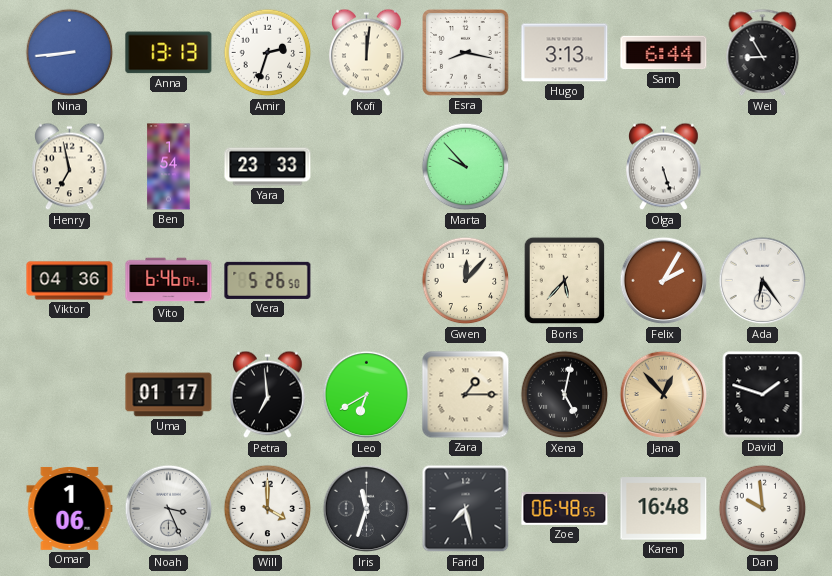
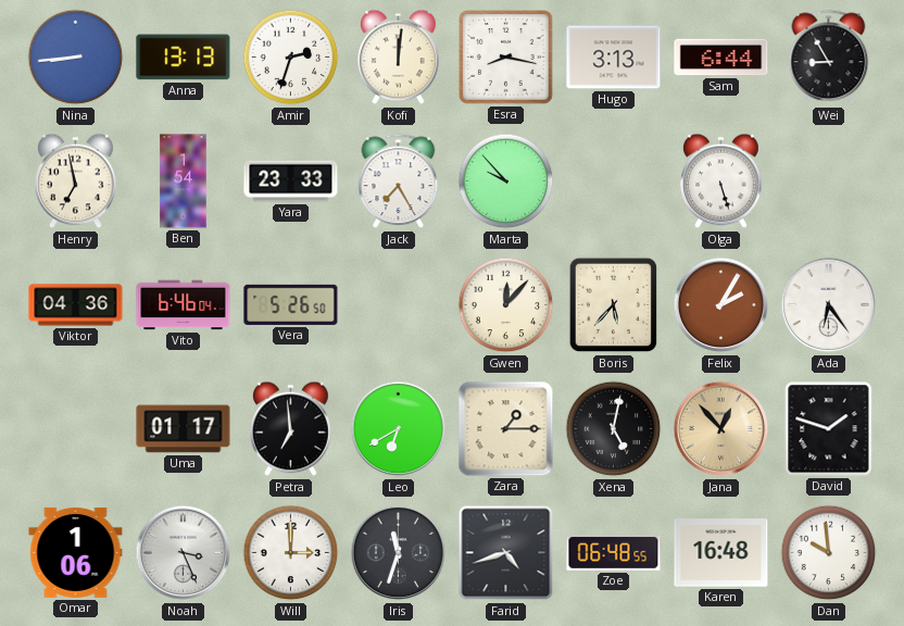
Jack: none -> 7:25 (399, 181)
Will: 4:00 -> 3:00 (291, 553)
Farid: 7:28 -> 4:42 (506, 553)
